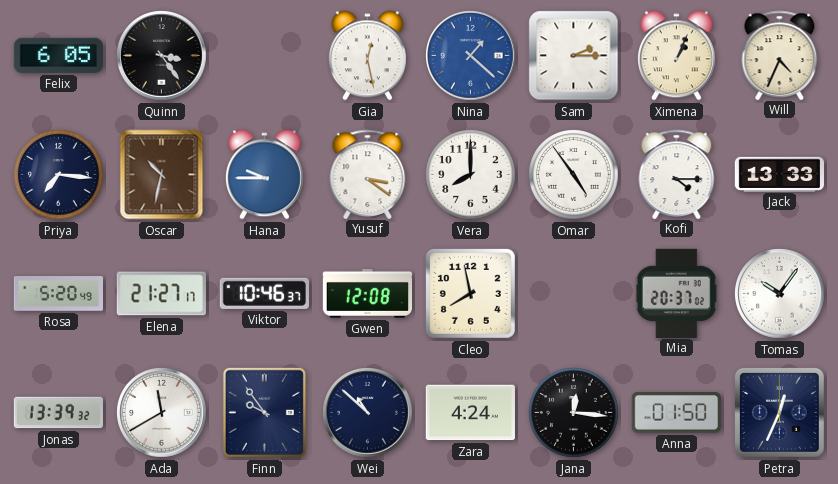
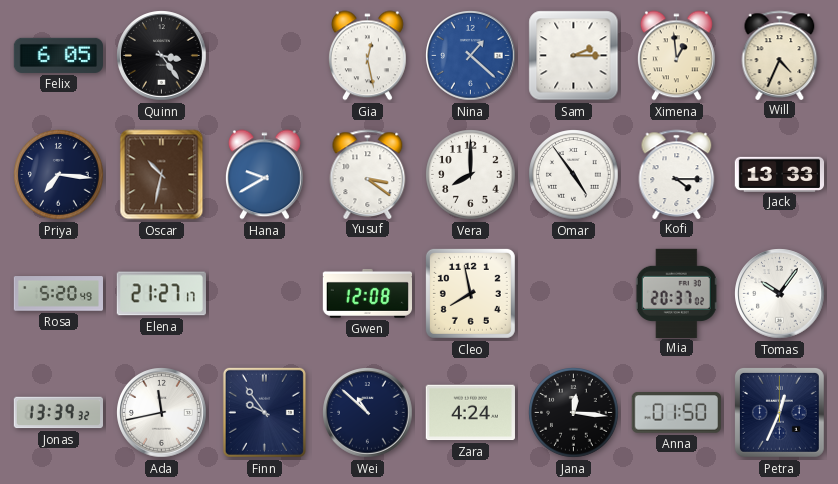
Ximena: 1:04 -> 12:59 (676, 56)
Hana: 9:45 -> 9:40 (264, 175)
Viktor: 10:46 -> none (264, 293)
Ada: 11:40 -> 11:43 (162, 413)
